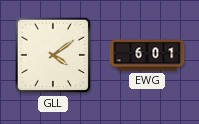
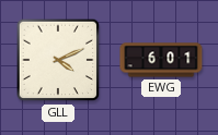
GLL: 4:09 -> 4:11 (58, 60)
